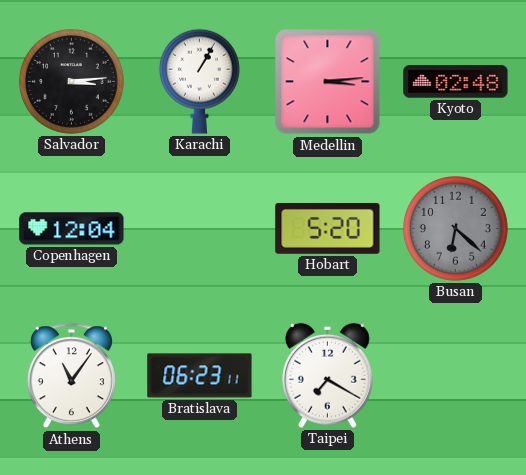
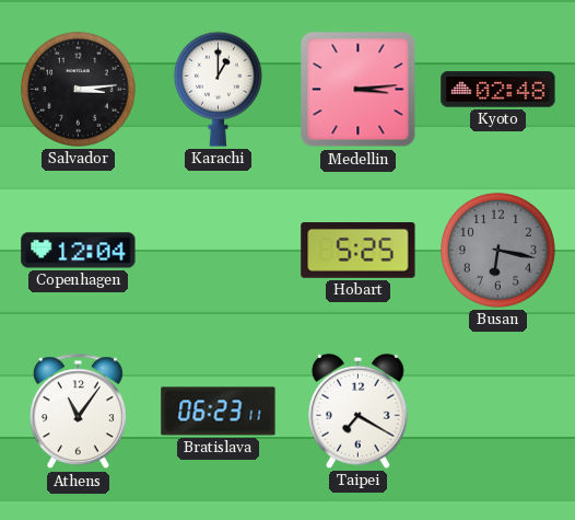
Karachi: 1:05 -> 1:00 (218, 89)
Hobart: 5:20 -> 5:25 (359, 250)
Busan: 6:22 -> 6:17 (497, 250)
